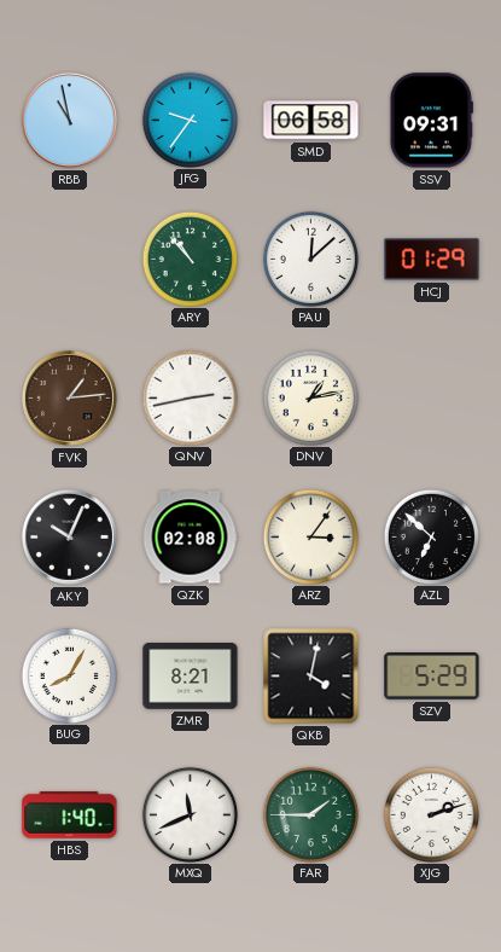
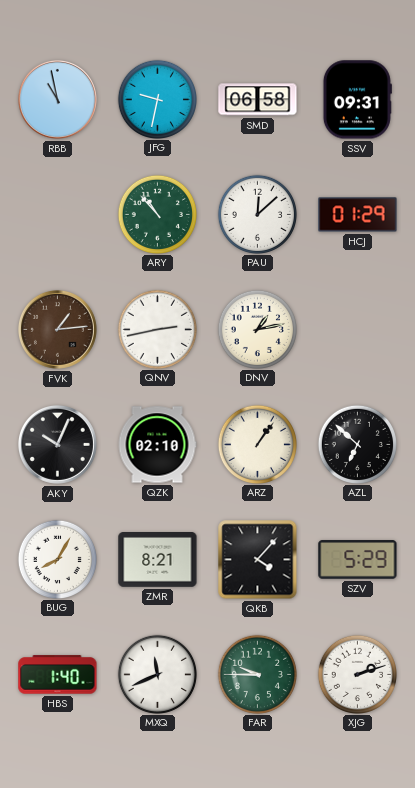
JFG: 9:36 -> 9:32 (157, 99)
QZK: 02:08 -> 02:10 (157, 445)
ARZ: 3:06 -> 1:06 (257, 444)
QKB: 4:02 -> 4:07 (258, 560)
FAR: 1:45 -> 9:45 (257, 674)
